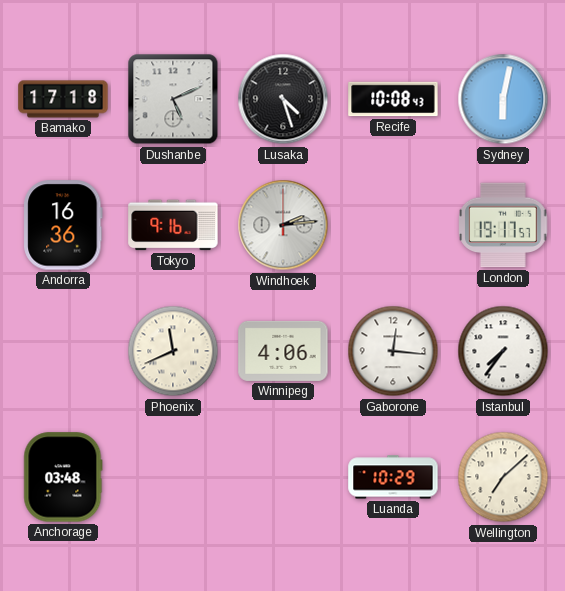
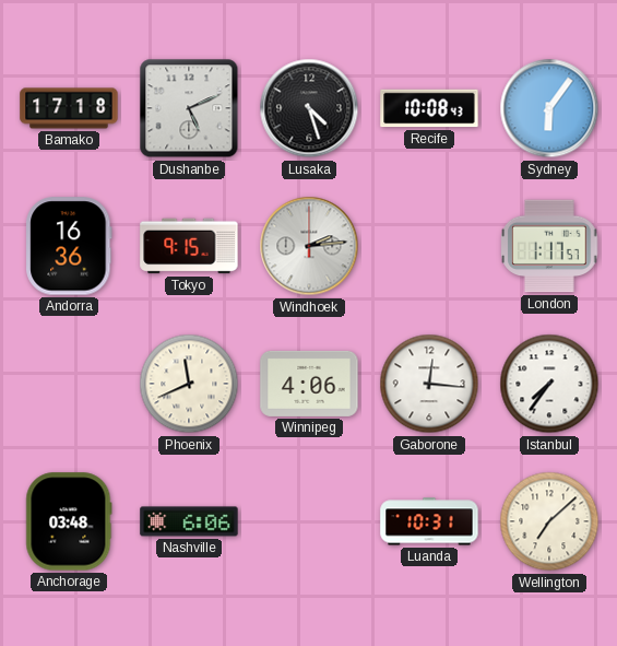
Sydney: 6:02 -> 6:06 (549, 108)
Tokyo: 9:16 -> 9:15 (189, 246)
London: 19:17 -> 1:17 (549, 246)
Nashville: none -> 6:06 (189, 521)
Luanda: 10:29 -> 10:31 (429, 521)
